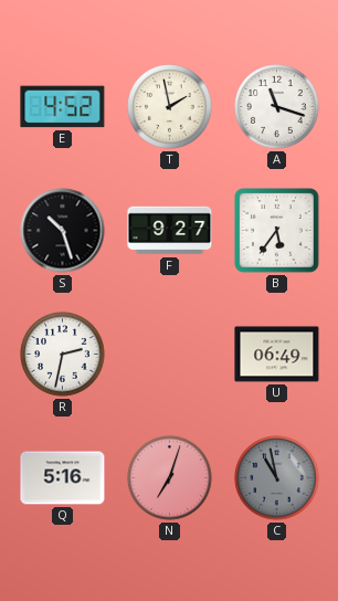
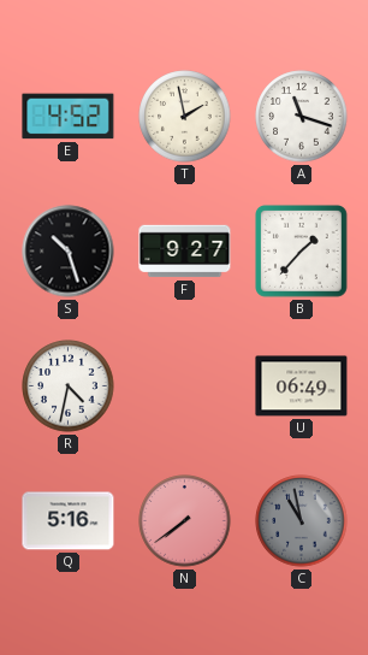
B: 5:36 -> 1:37 (302, 252)
R: 2:32 -> 4:32 (69, 386)
N: 7:03 -> 7:39 (185, 521)
